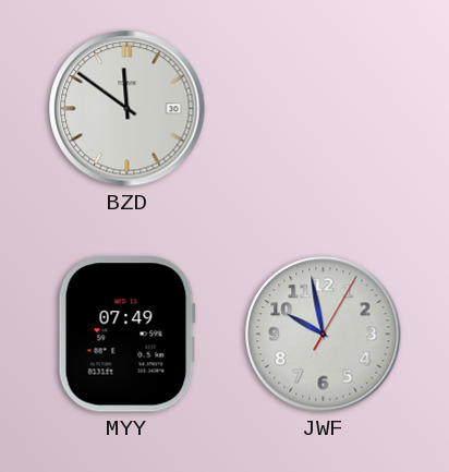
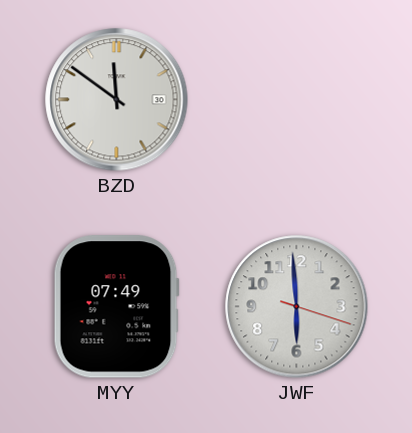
JWF: 9:58 -> 5:59 (297, 307)
